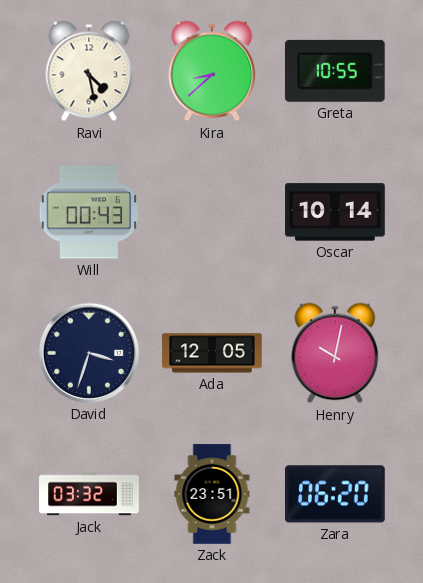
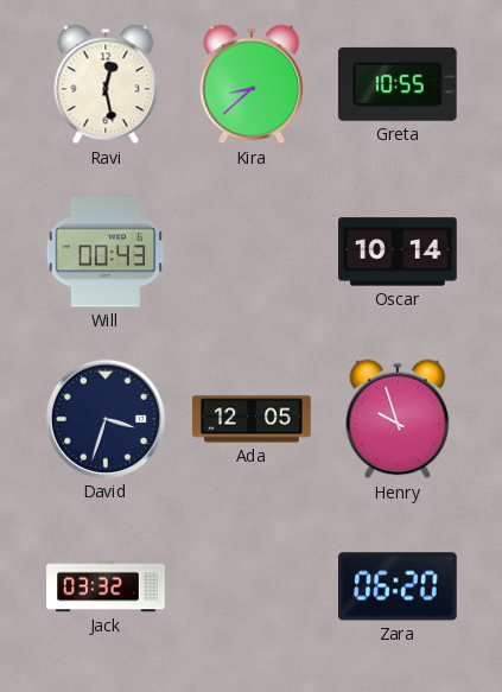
Ravi: 4:28 -> 12:28 (106, 84)
Henry: 10:02 -> 9:57 (398, 419)
Zack: 23:51 -> none (212, 494)
